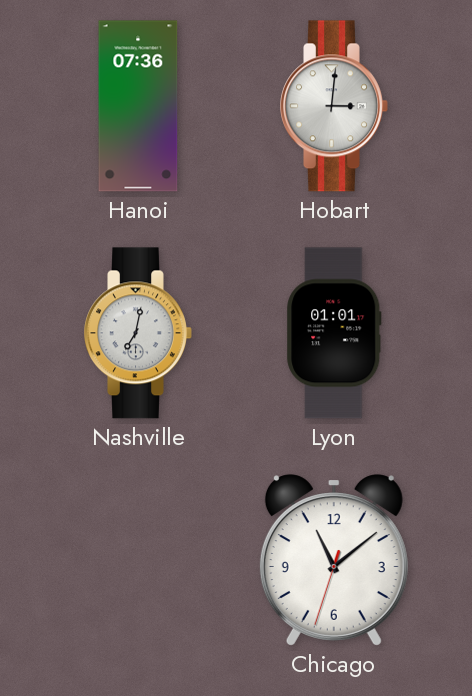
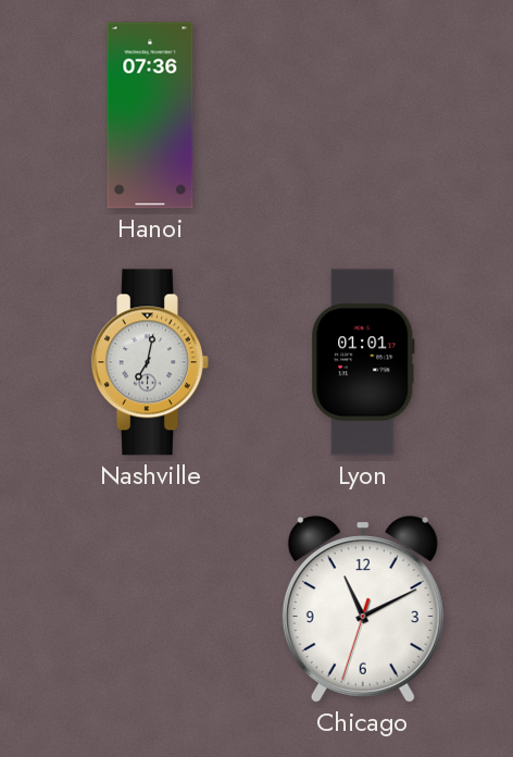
Hobart: 3:01 -> none (334, 106)
Chicago: 11:08 -> 11:10 (363, 609)
